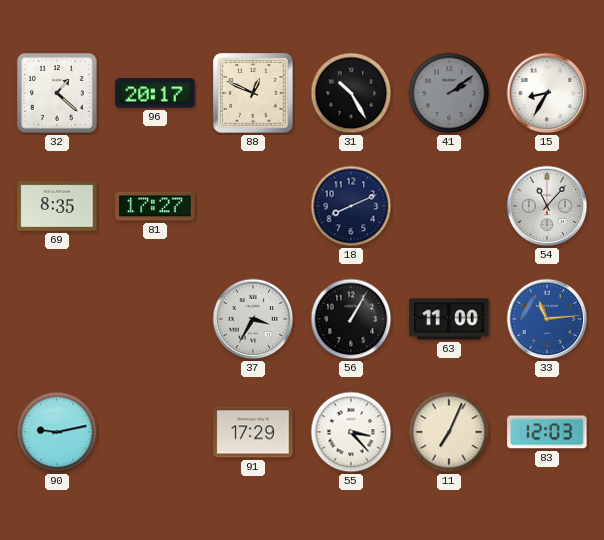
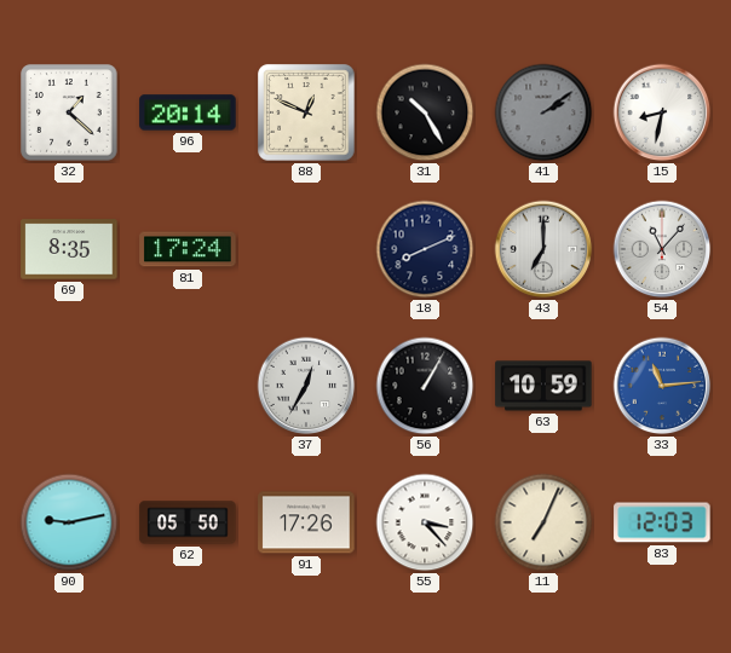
96: 20:17 -> 20:14 (188, 112)
15: 8:35 -> 8:32 (662, 112)
81: 17:27 -> 17:24 (188, 249)
43: none -> 7:00 (543, 249)
37: 3:35 -> 12:35 (306, 386)
63: 11:00 -> 10:59 (543, 386)
62: none -> 05:50 (188, 522)
91: 17:29 -> 17:26 (306, 522)
